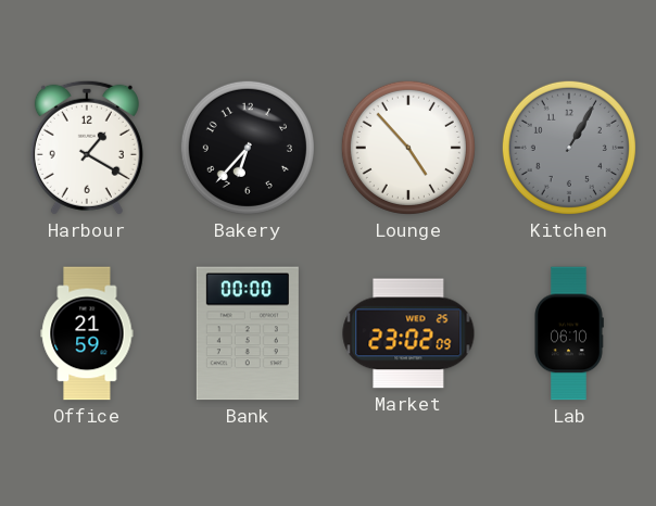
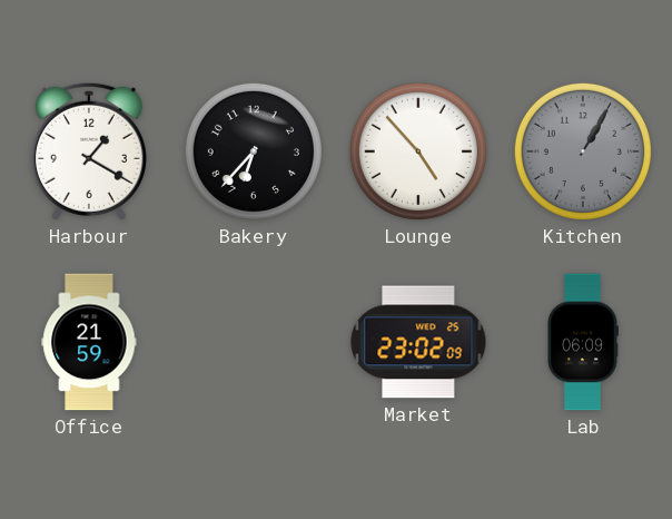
Bank: 00:00 -> none (248, 333)
Lab: 06:10 -> 06:09 (583, 342)
